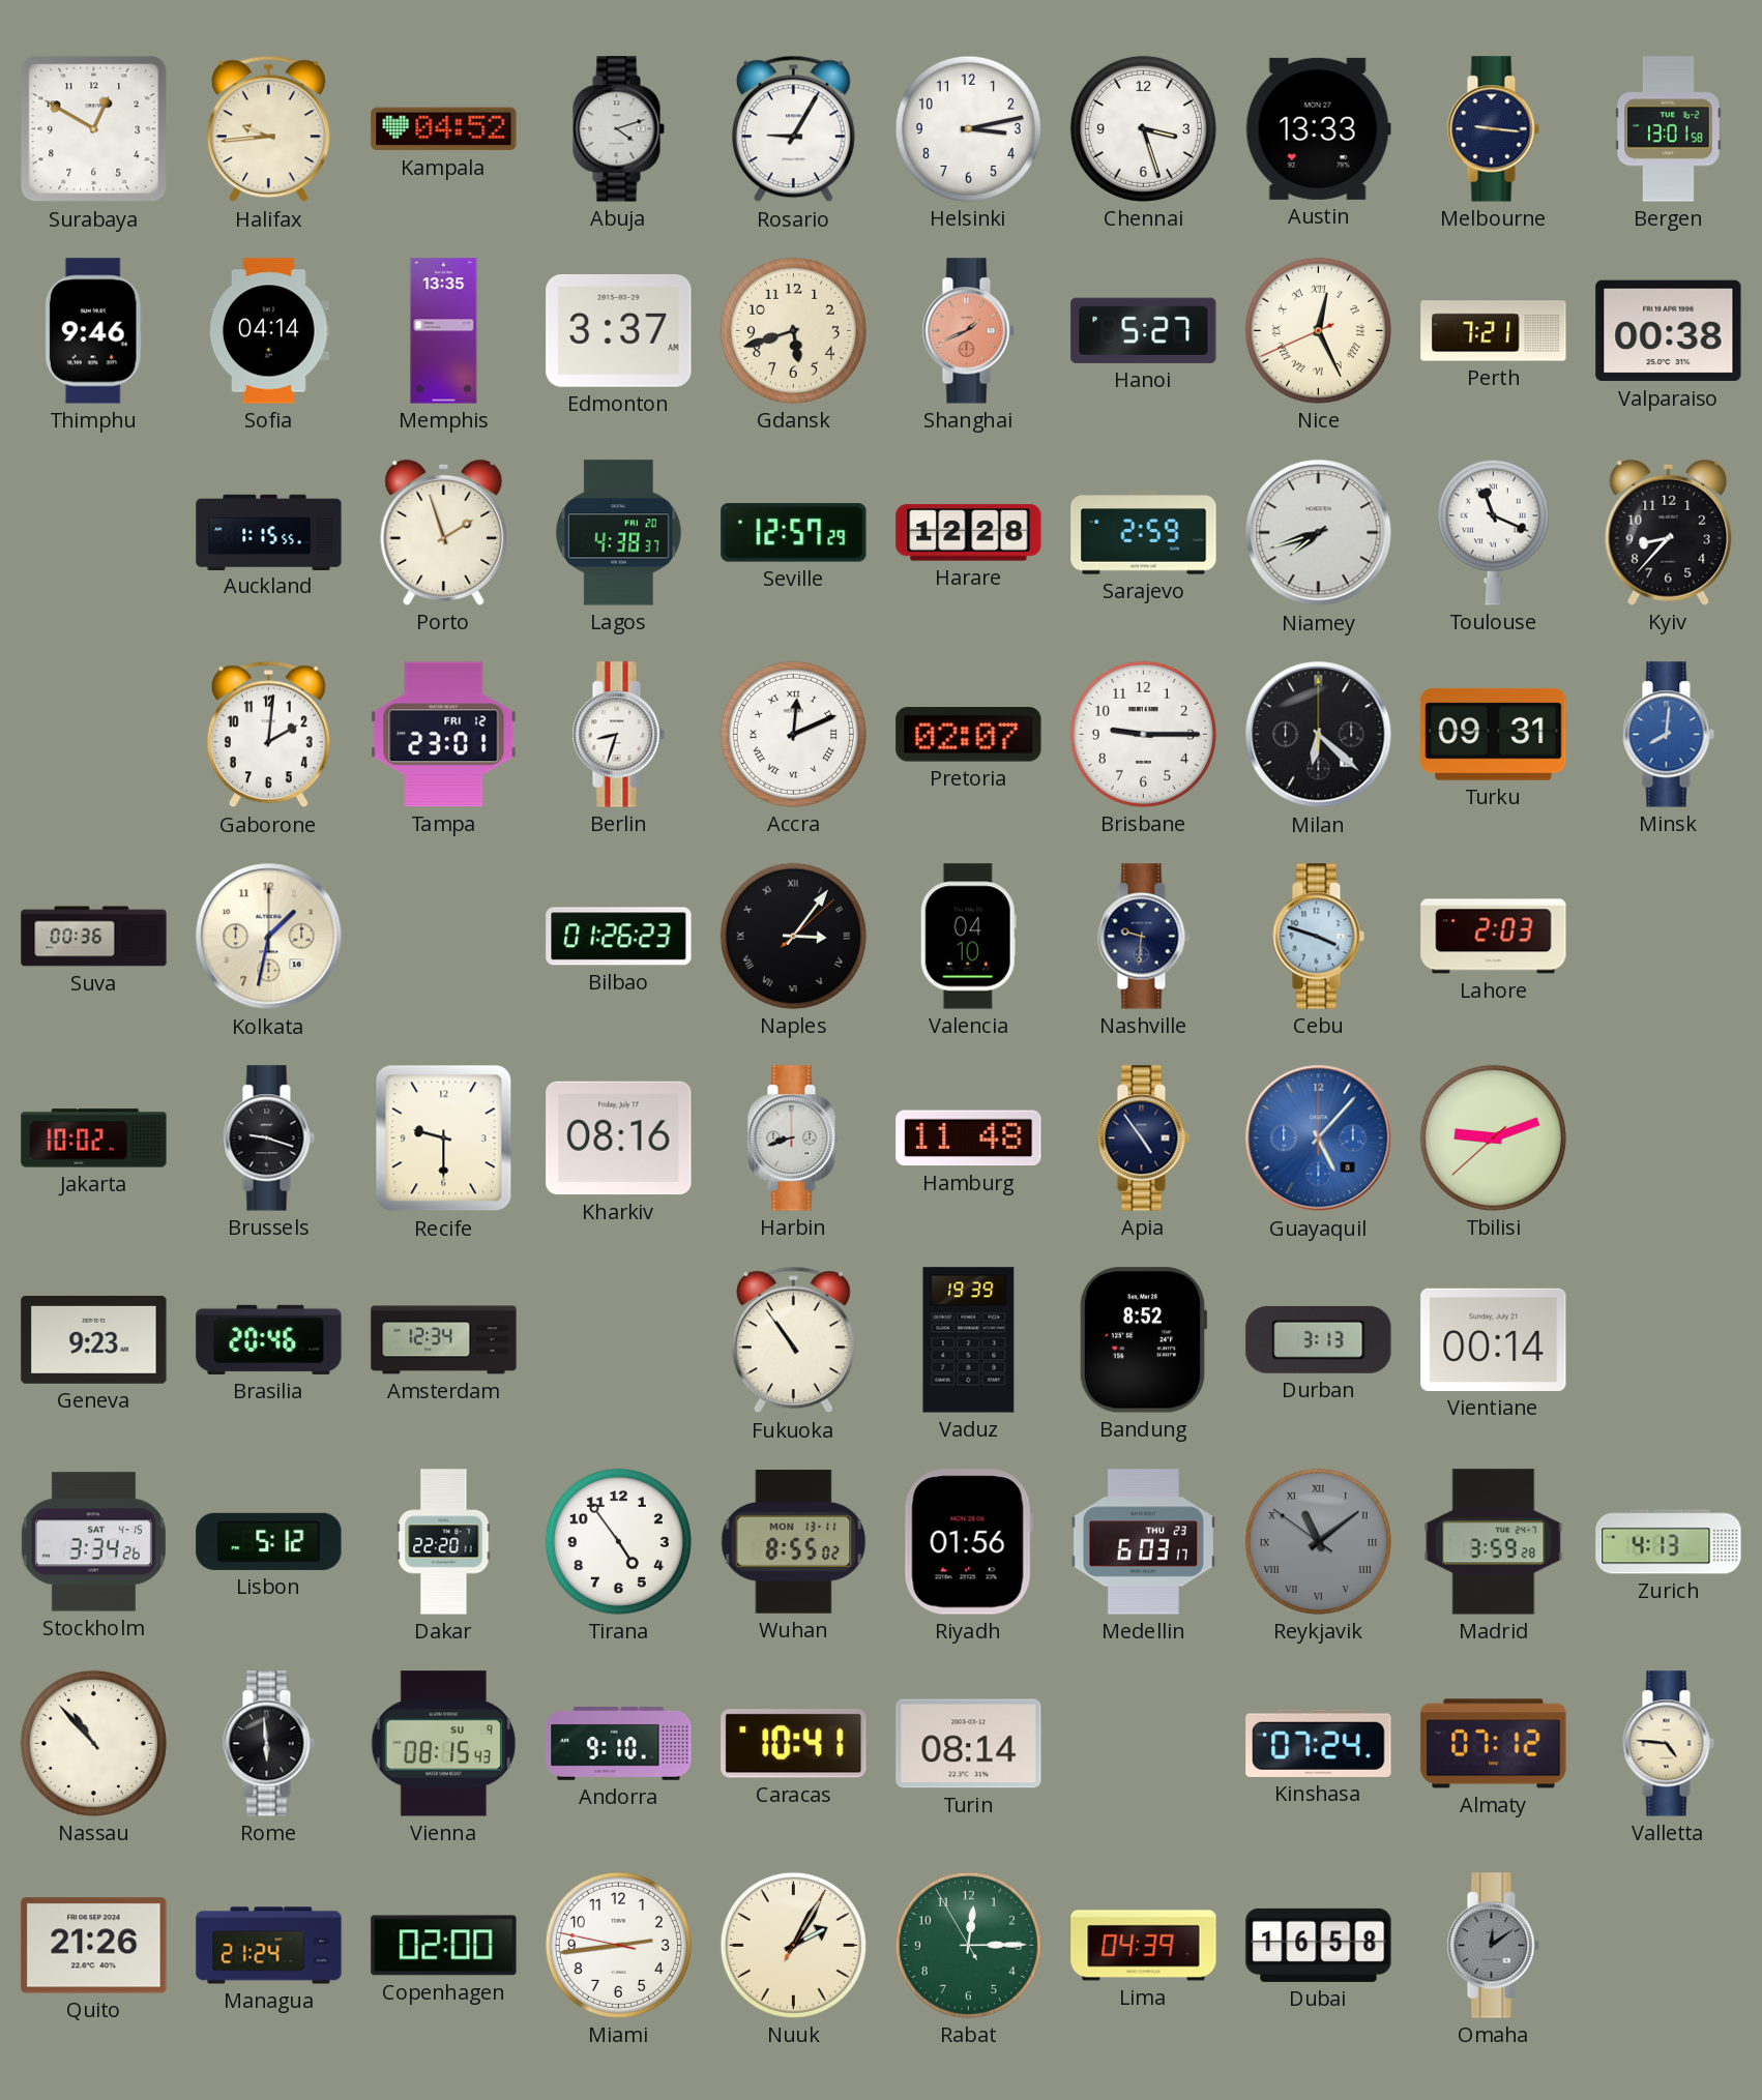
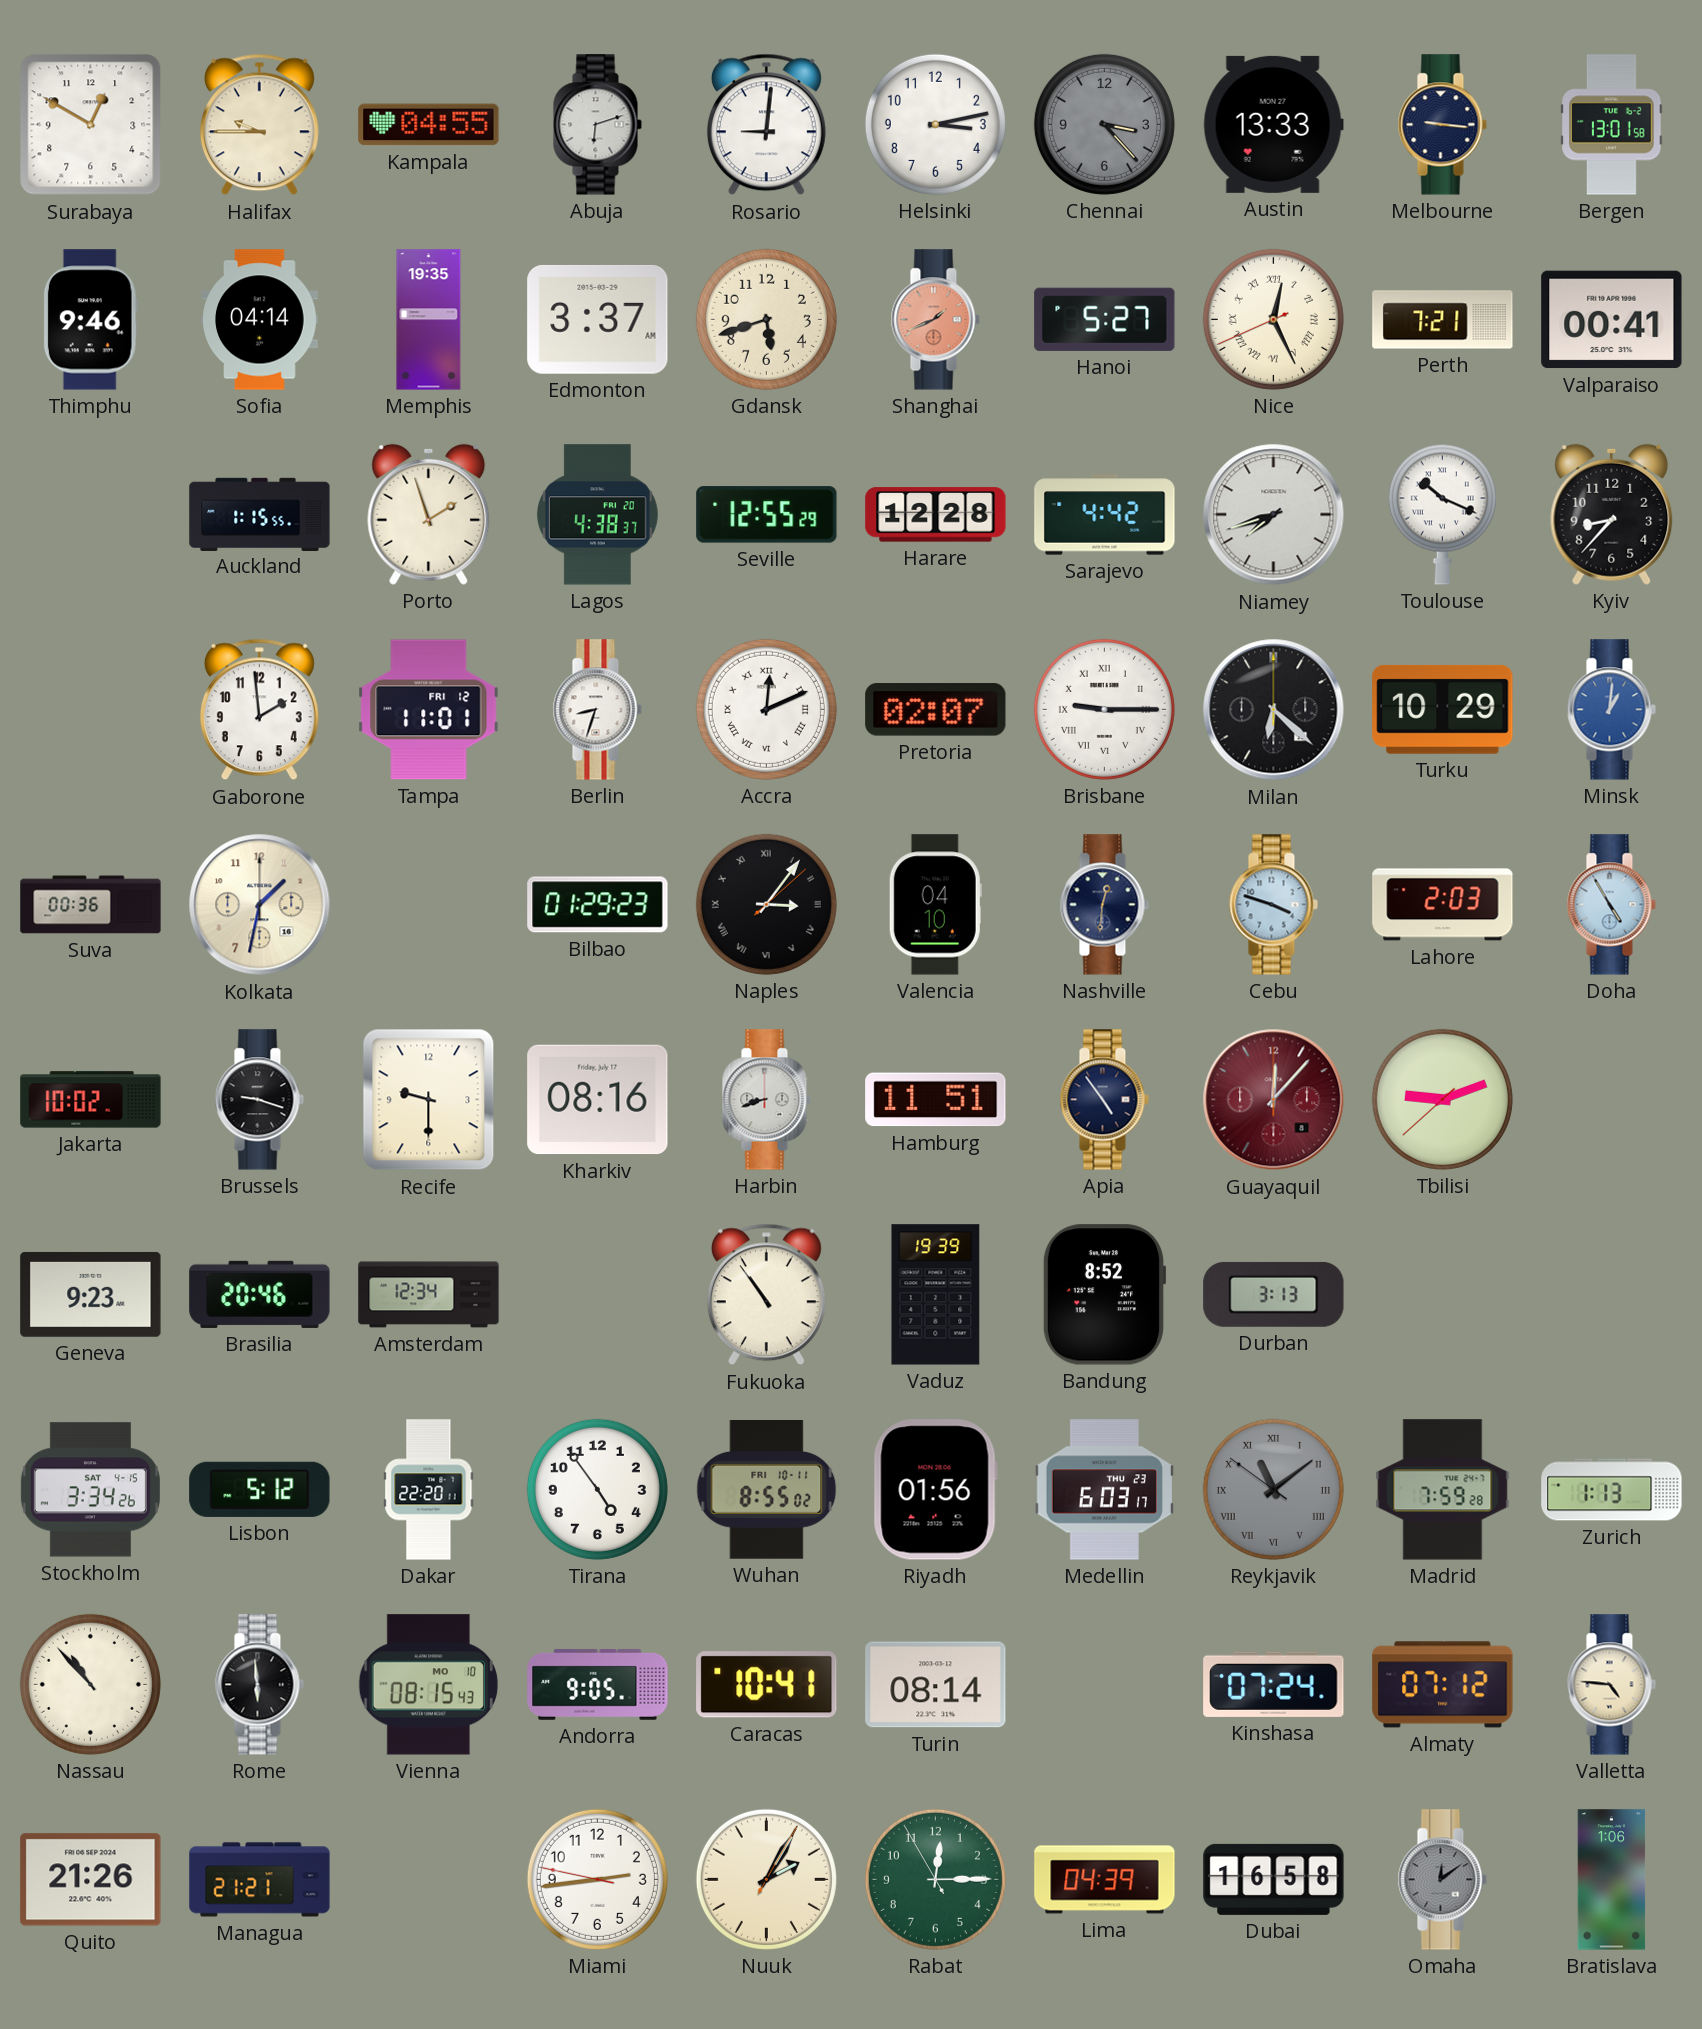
Halifax: 9:44 -> 9:45 (259, 125)
Kampala: 04:52 -> 04:55 (429, 125)
Abuja: 4:12 -> 6:12 (597, 125)
Rosario: 9:05 -> 9:01 (766, 125)
Chennai: 3:27 -> 3:23 (1104, 124)
Chennai dial: white -> grey (1104, 124)
Memphis: 13:35 -> 19:35 (429, 320)
Valparaiso: 00:38 -> 00:41 (1612, 320)
Seville: 12:57 -> 12:55 (767, 515)
Sarajevo: 2:59 -> 4:42 (1105, 515)
Toulouse: 11:19 -> 10:19 (1442, 514)
Gaborone: 2:01 -> 1:59 (259, 710)
Tampa: 23:01 -> 11:01 (429, 710)
Brisbane numerals: Arabic -> Roman (1104, 709)
Turku: 09:31 -> 10:29 (1443, 709)
Minsk: 8:01 -> 1:01 (1611, 710)
Bilbao: 01:26 -> 01:29 (598, 905)
Nashville: 9:31 -> 12:31 (1104, 905)
Doha: none -> 4:55 (1611, 905)
Hamburg: 11:48 -> 11:51 (936, 1100)
Guayaquil: 5:07 -> 12:07 (1274, 1100)
Guayaquil dial: blue -> burgundy (1274, 1100)
Vientiane: 00:14 -> none (1494, 1339)
Wuhan date: MON 13-11 -> FRI 10-11 (767, 1490)
Madrid: 3:59 -> 7:59 (1443, 1490)
Zurich: 4:13 -> 1:13 (1612, 1490)
Vienna date: SU 9 -> MO 10 (428, 1685)
Andorra: 9:10 -> 9:05 (598, 1684)
Managua: 21:24 -> 21:21 (260, 1880)
Copenhagen: 02:00 -> none (444, 1946)
Bratislava: none -> 1:06 (1612, 1880)
